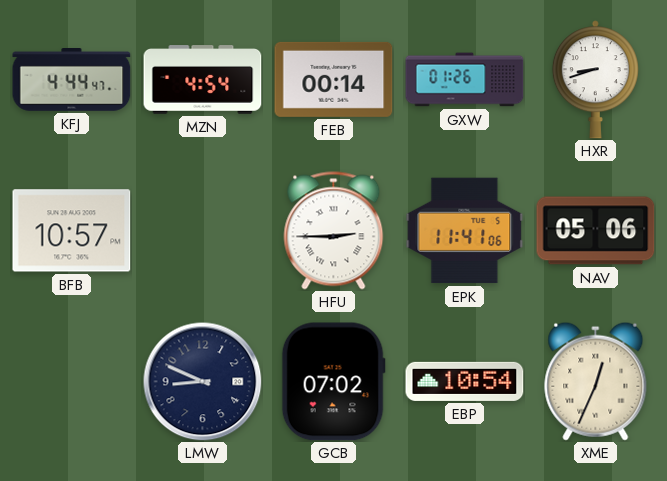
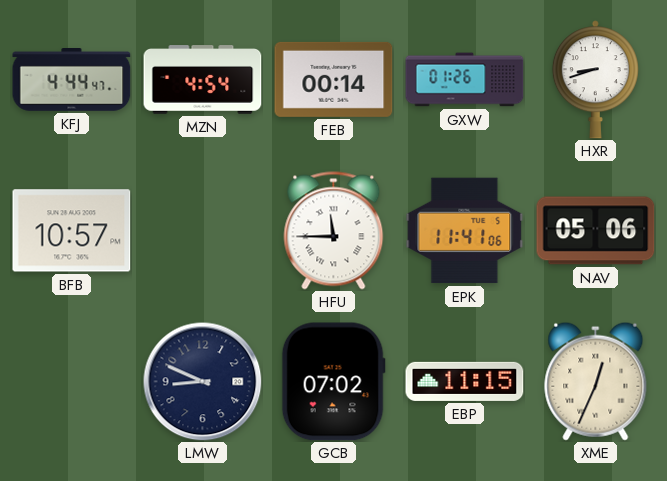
HFU: 2:45 -> 11:45 (334, 231)
EBP: 10:54 -> 11:15 (465, 381)
